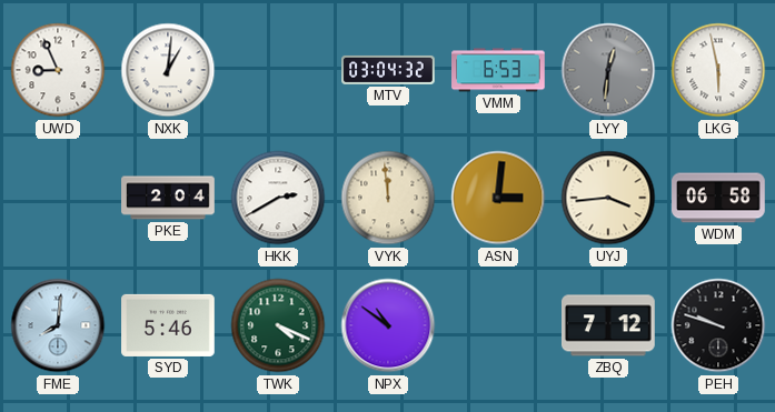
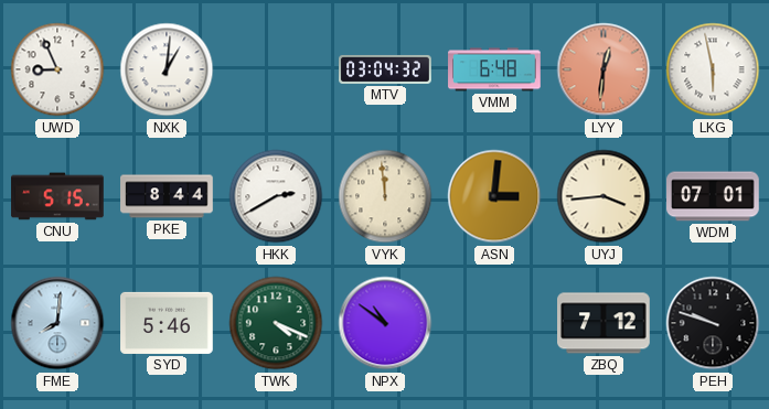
VMM: 6:53 -> 6:48 (494, 69)
LYY dial: grey -> salmon (604, 69)
CNU: none -> 5:15 (57, 196)
PKE: 2:04 -> 8:44 (167, 196)
WDM: 06:58 -> 07:01 (713, 196)
